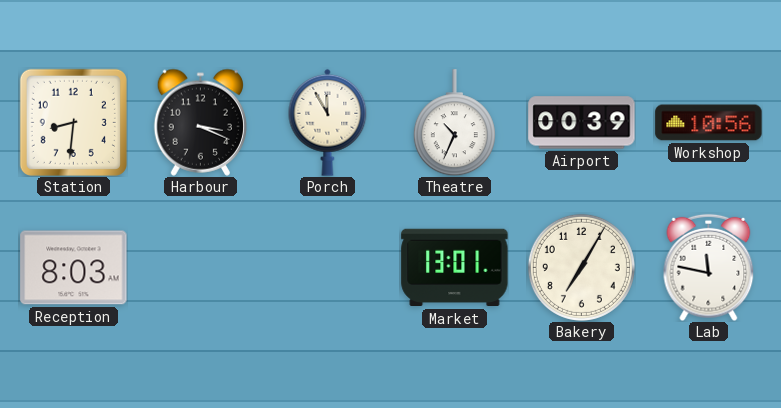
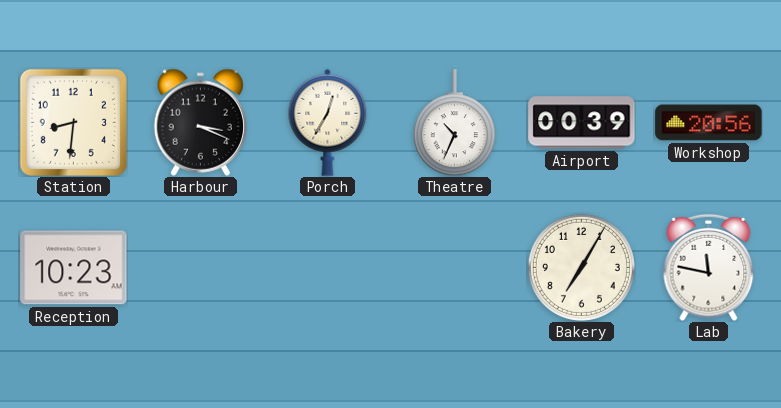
Porch: 11:55 -> 12:35 (328, 122)
Workshop: 10:56 -> 20:56 (709, 123)
Reception: 8:03 -> 10:23 (74, 268)
Market: 13:01 -> none (455, 268)
